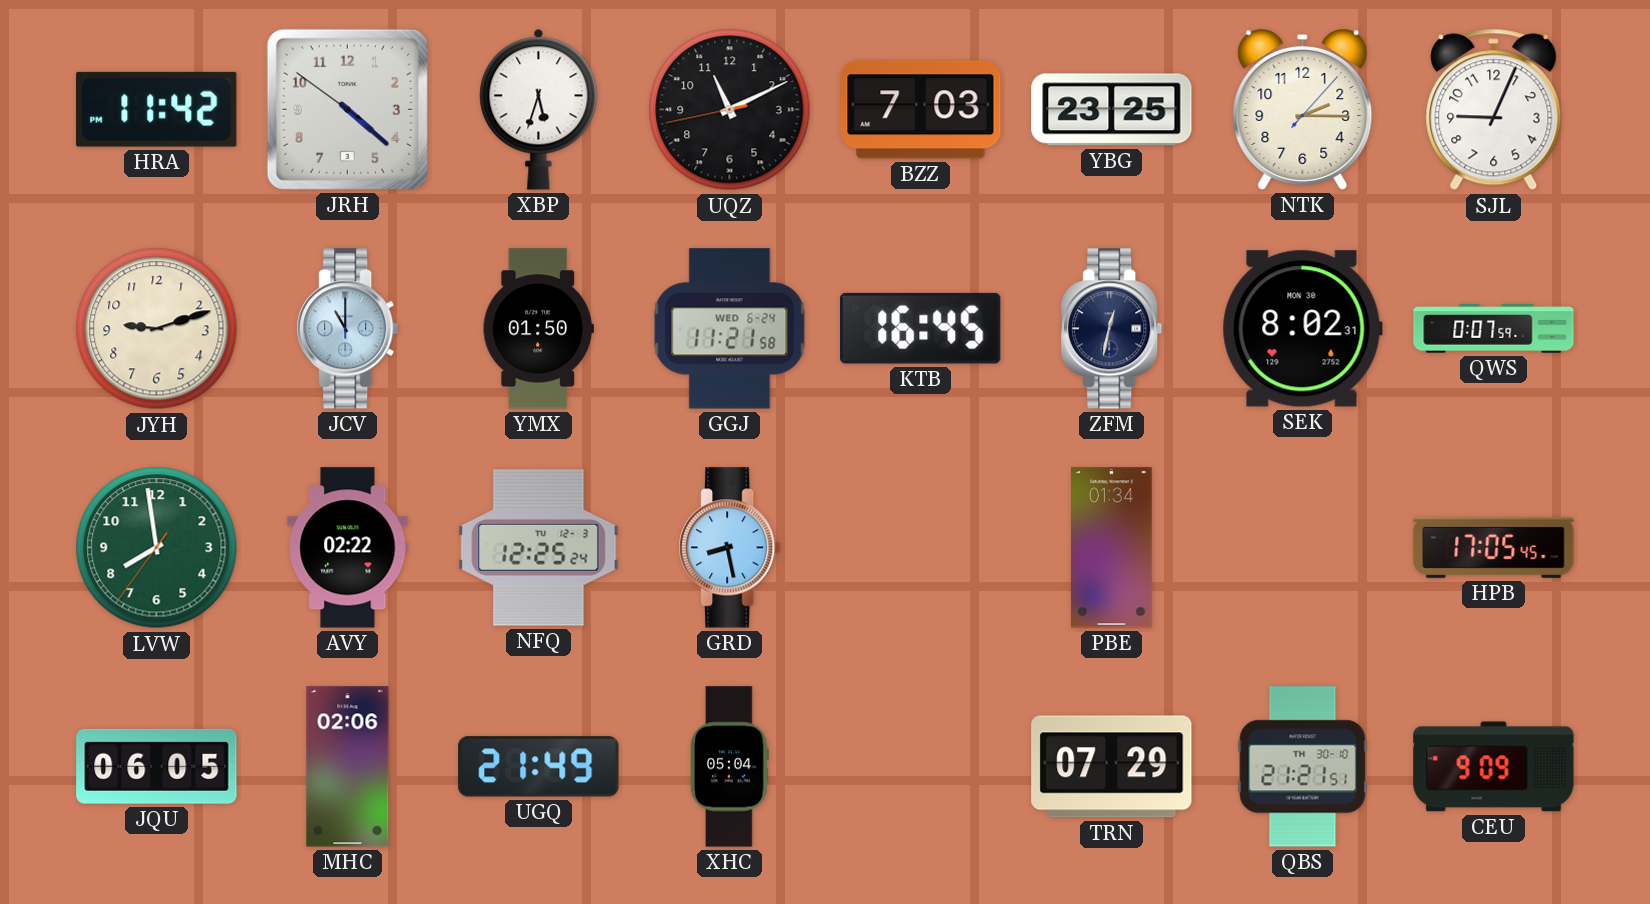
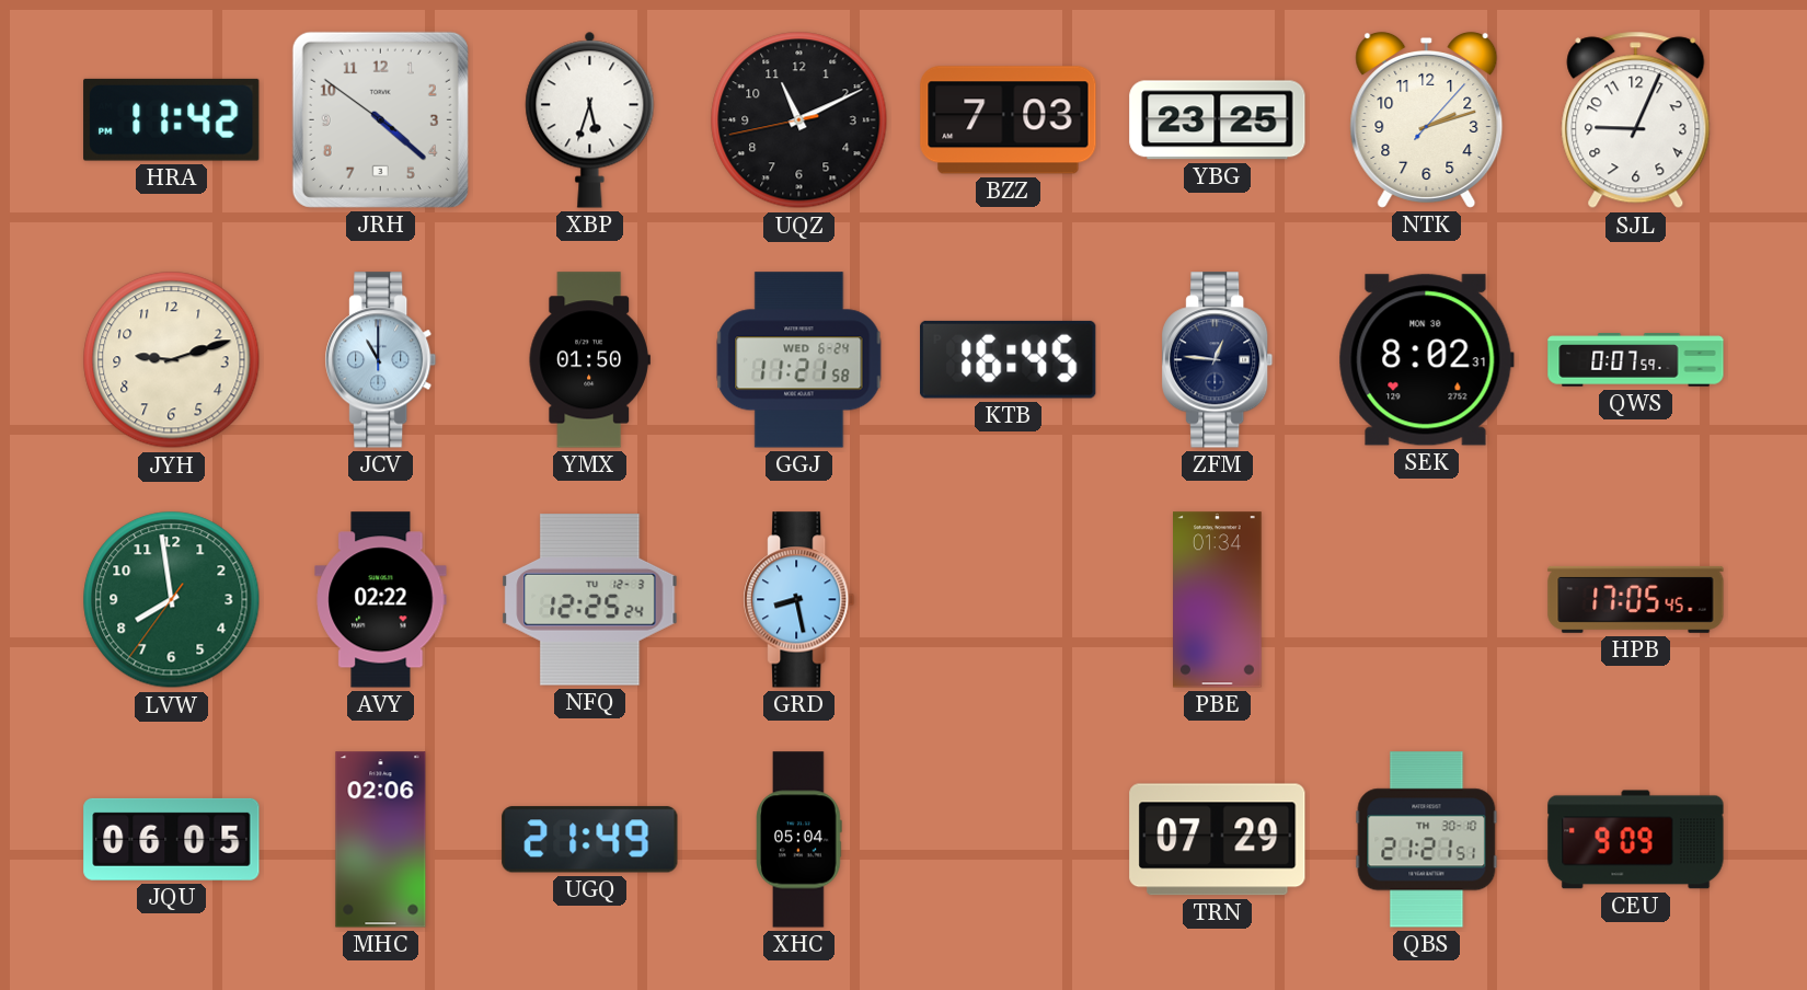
NTK: 2:15 -> 2:12 (1427, 119)
ZFM: 12:32 -> 12:46 (1218, 360)
